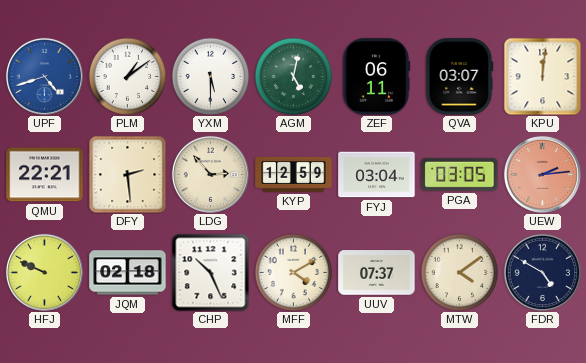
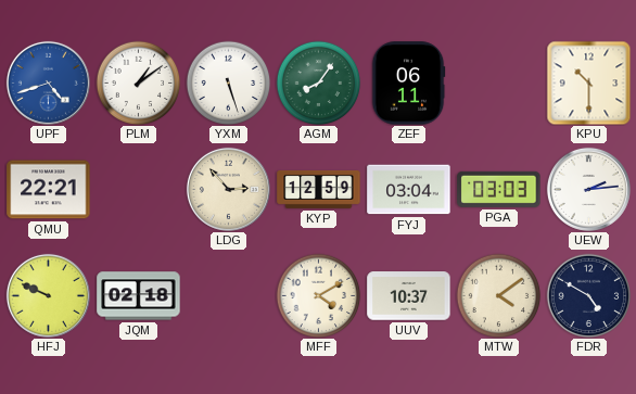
YXM: 5:30 -> 5:27 (228, 82)
AGM: 5:02 -> 8:06 (318, 82)
QVA: 03:07 -> none (460, 77)
KPU: 12:01 -> 10:30 (588, 82)
DFY: 2:29 -> none (127, 174)
PGA: 03:05 -> 03:03 (499, 189)
UEW dial: salmon -> white (588, 189)
CHP: 10:26 -> none (210, 272)
UUV: 07:37 -> 10:37 (409, 296)
